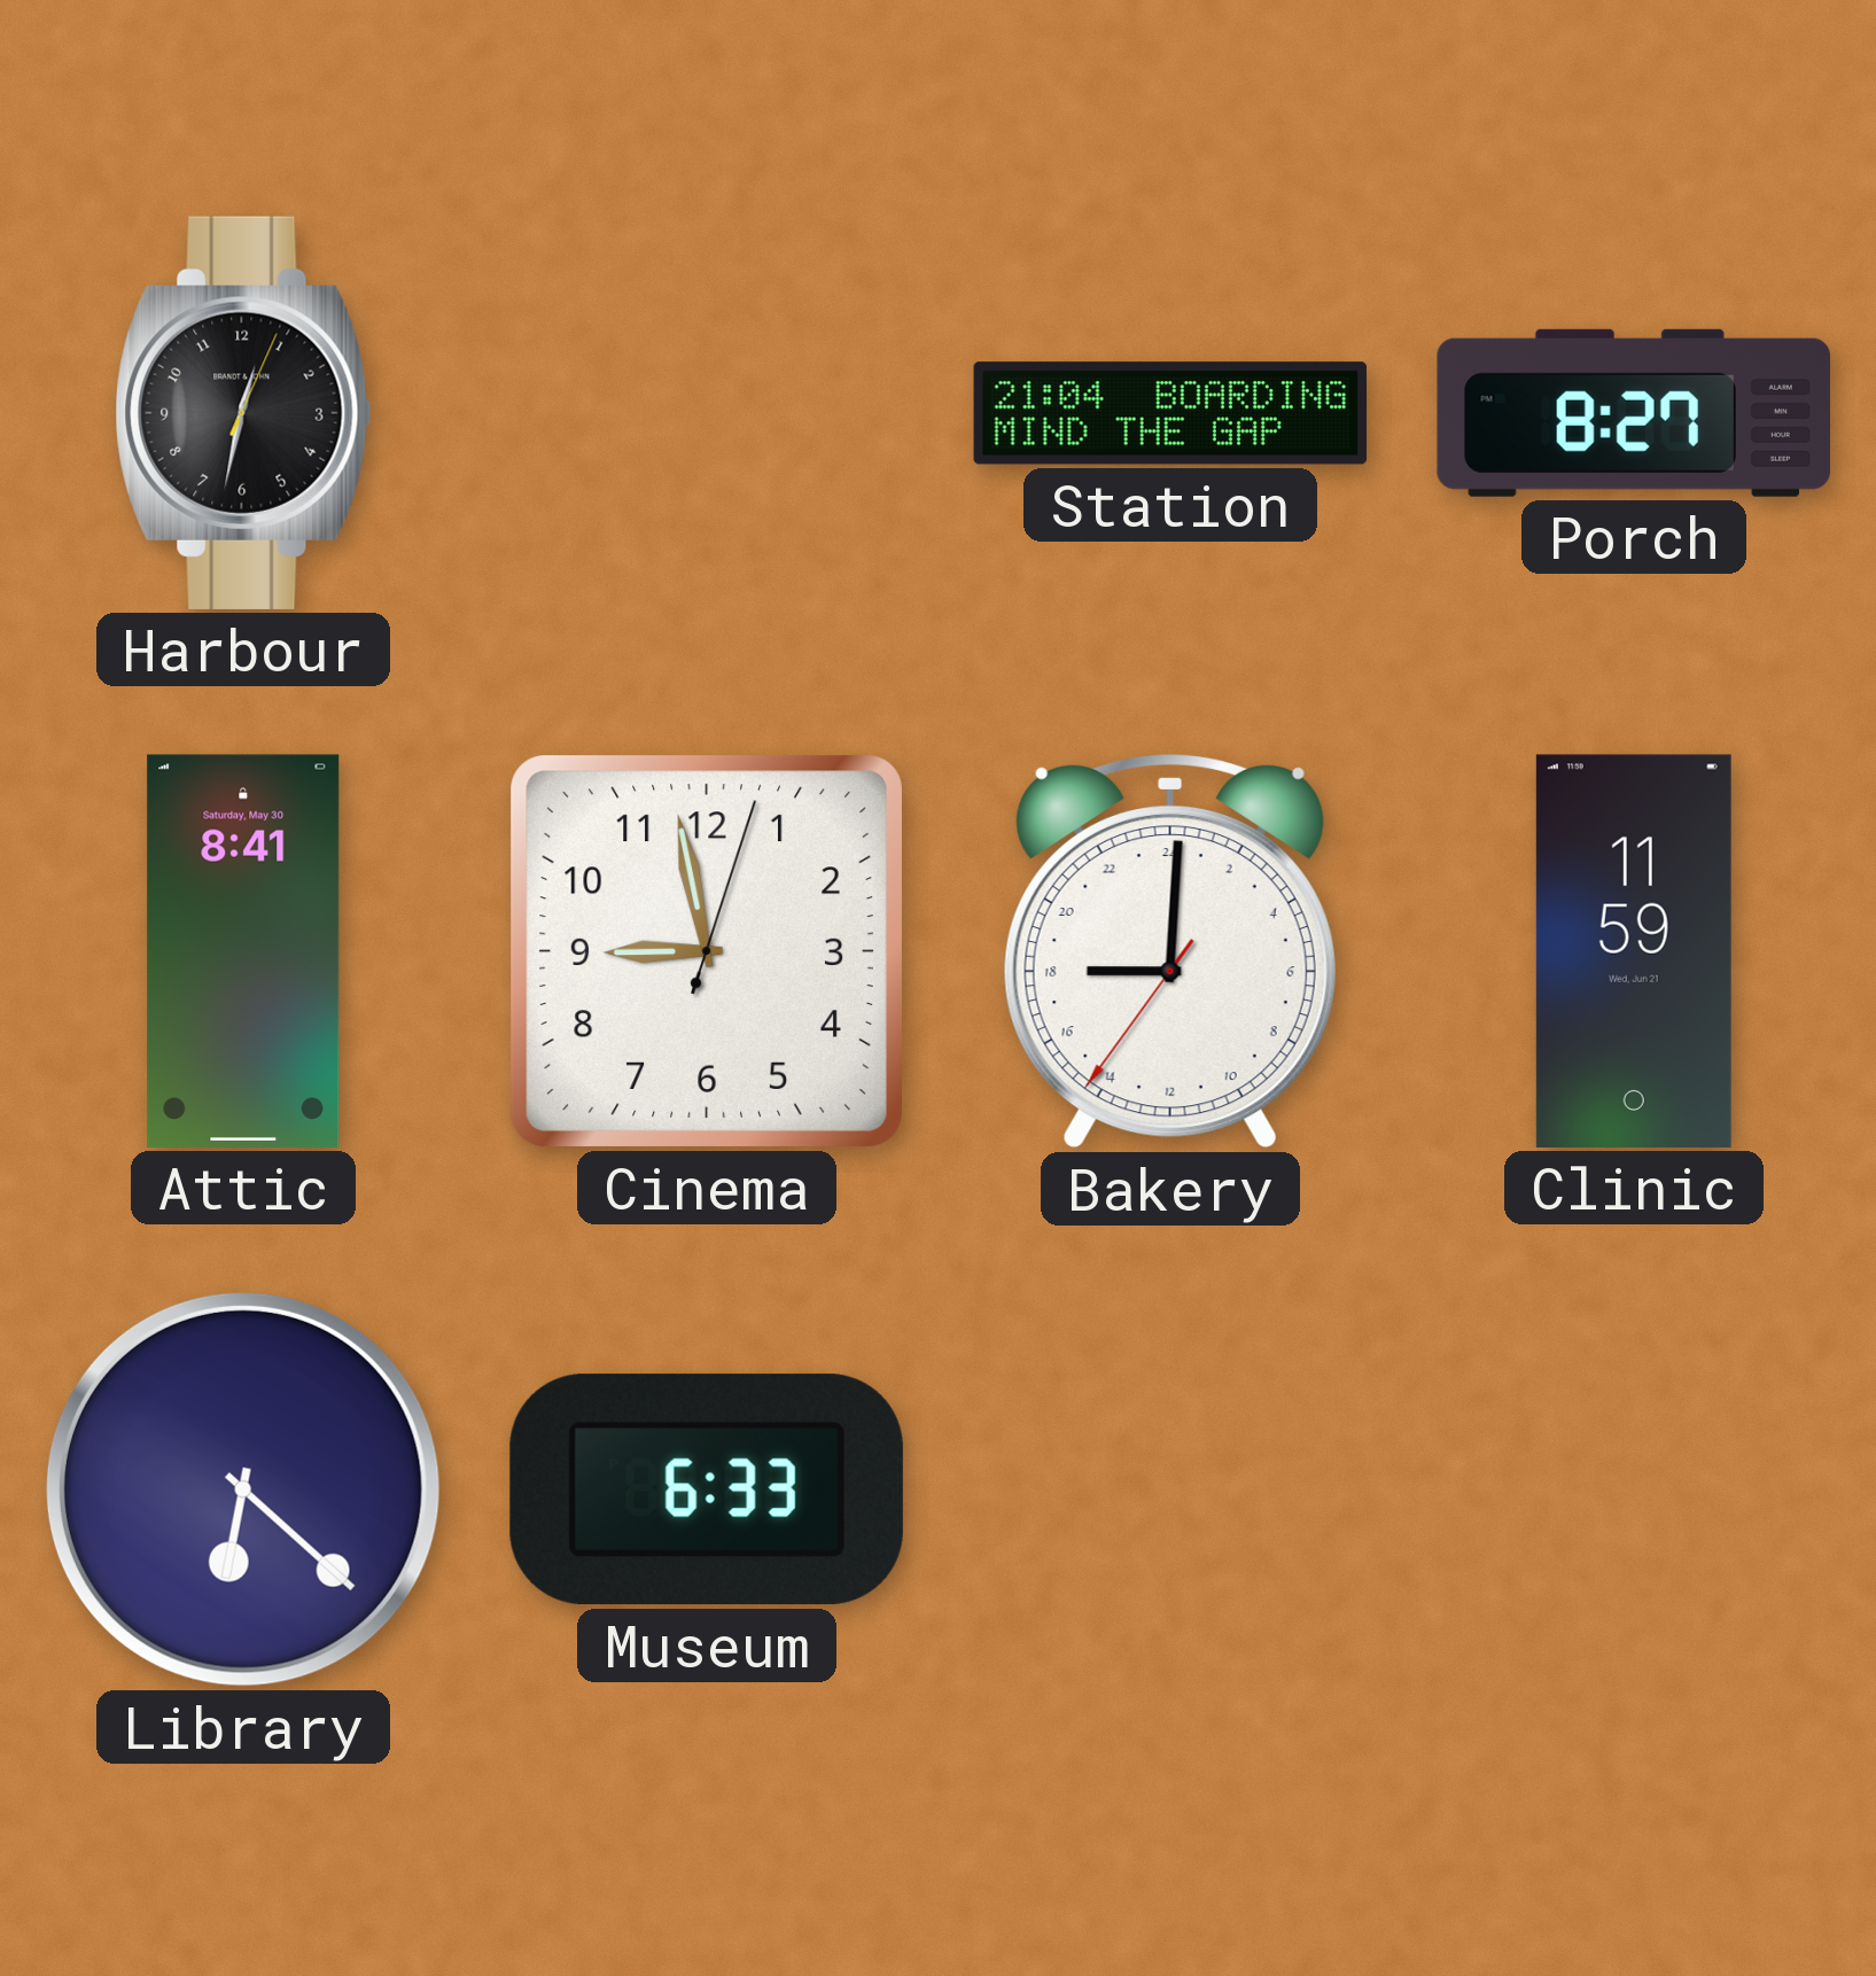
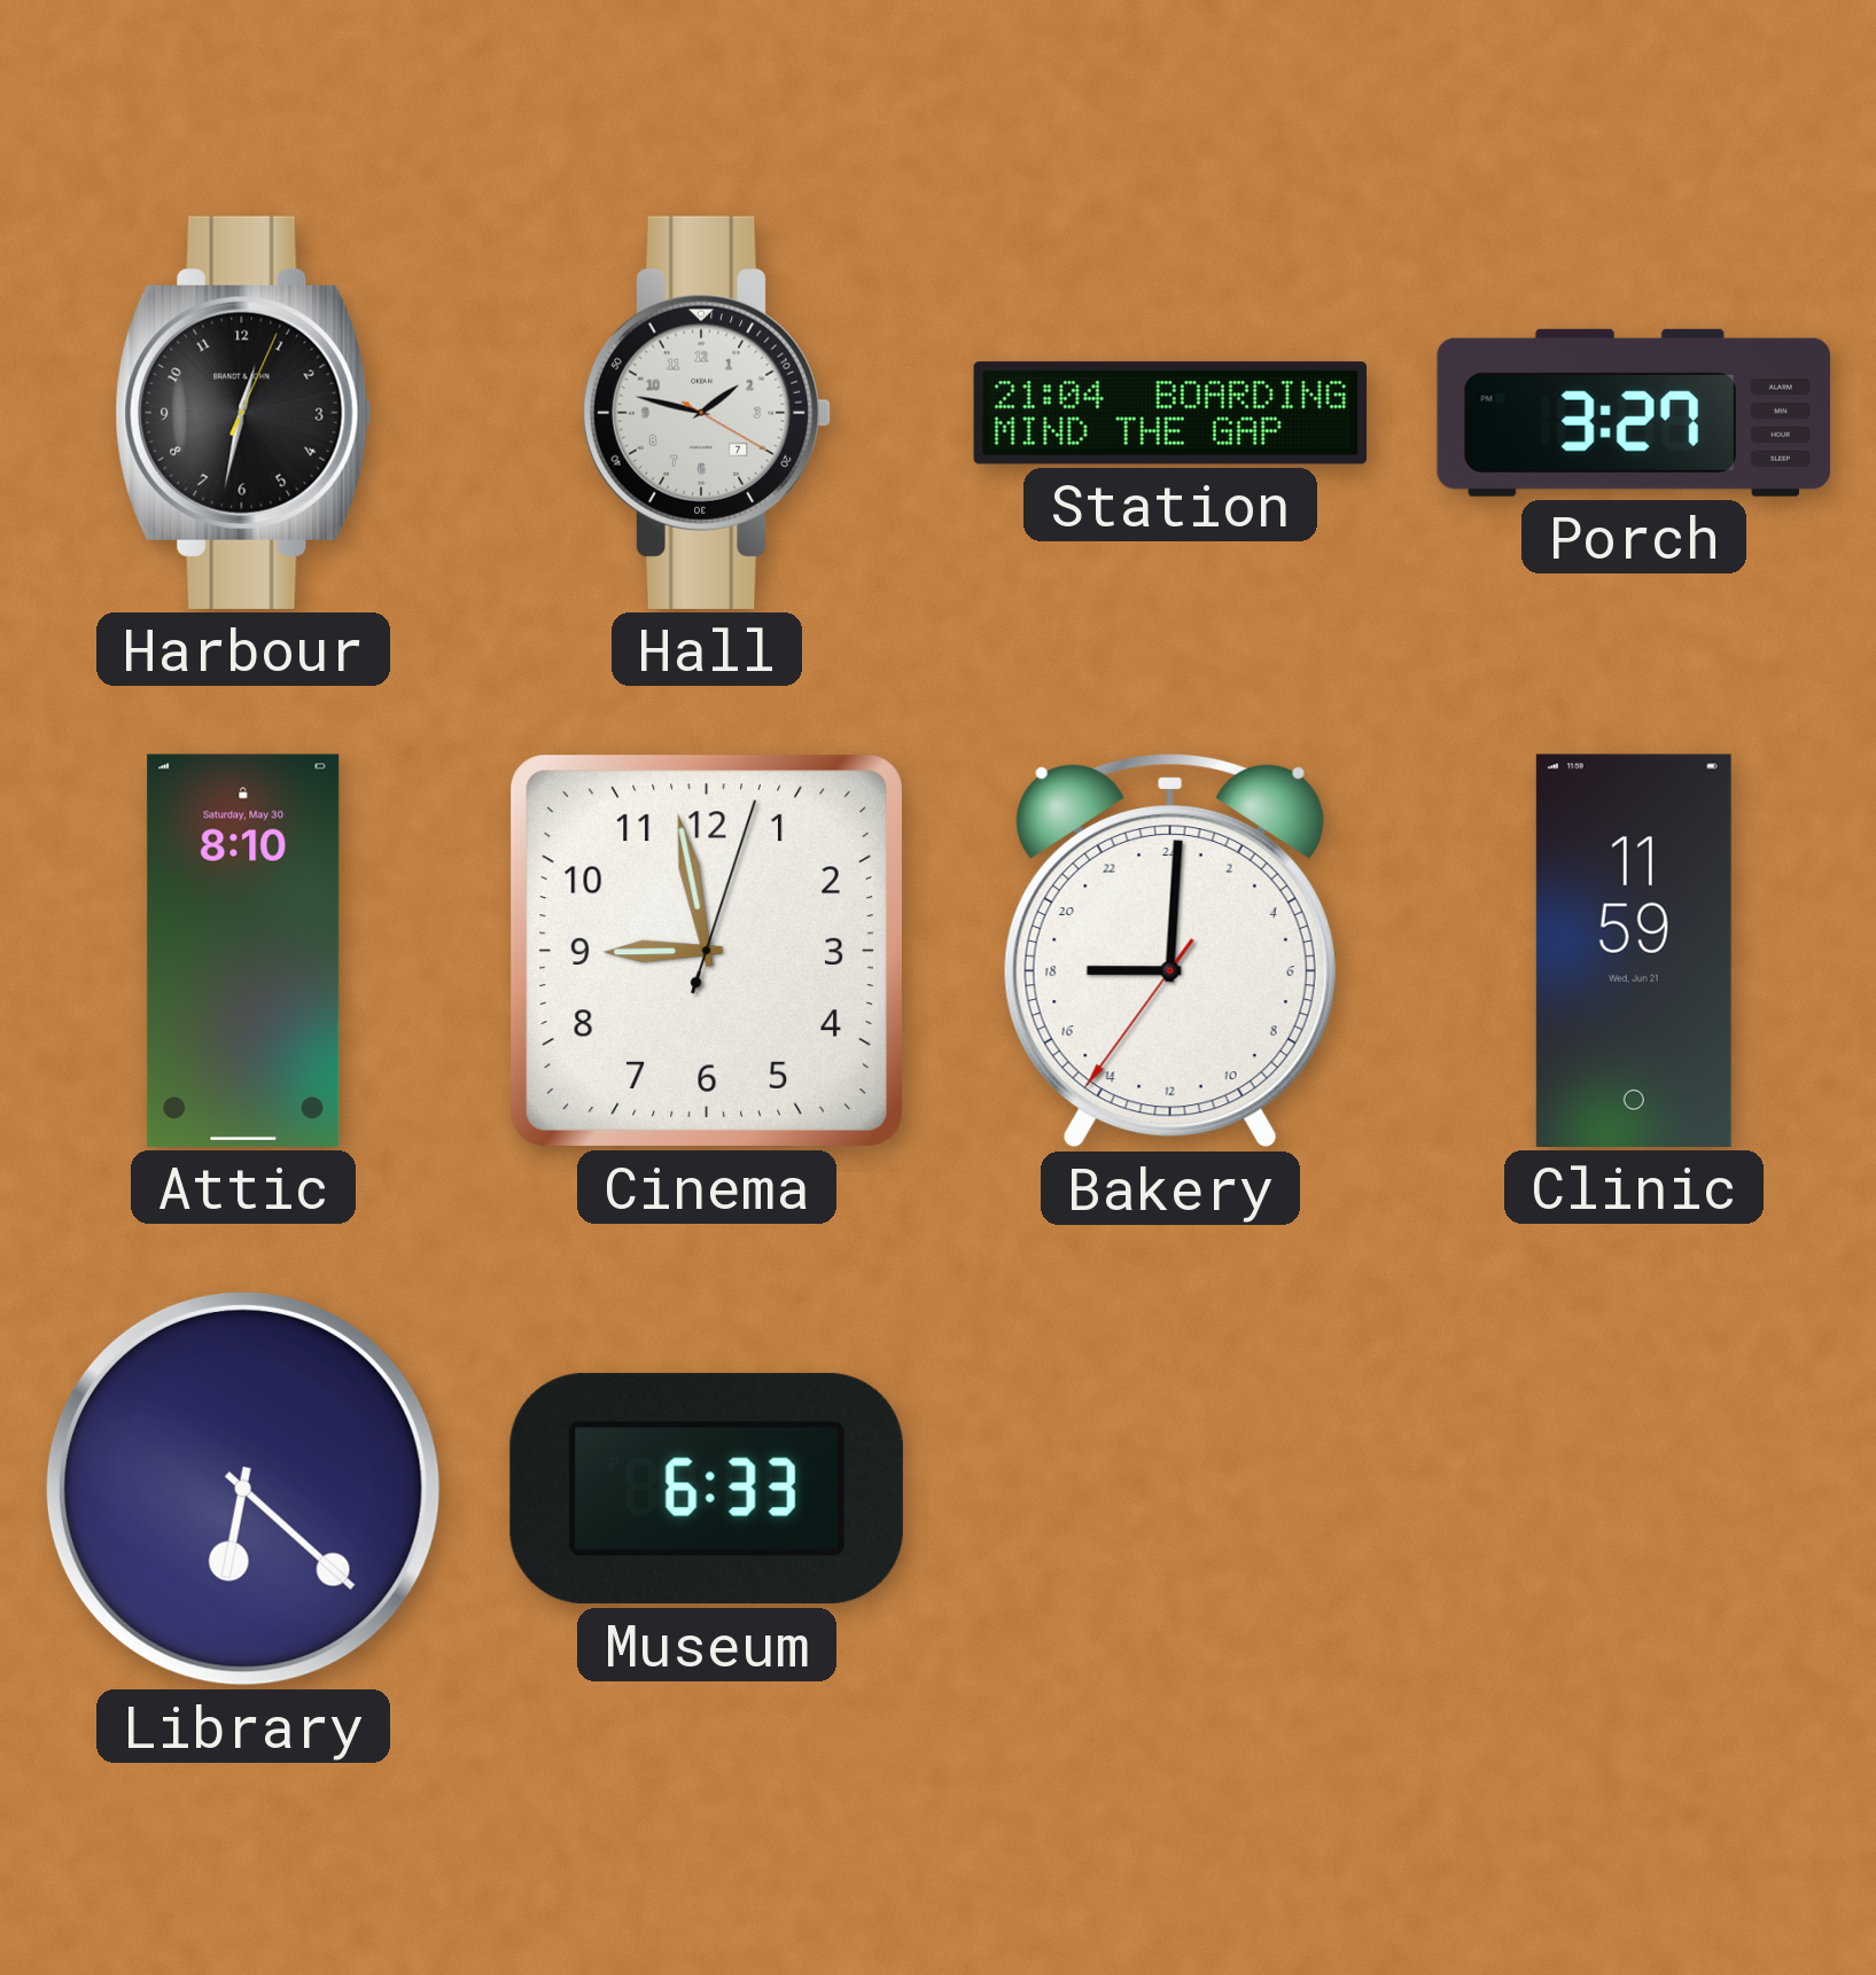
Hall: none -> 1:47 (707, 413)
Porch: 8:27 -> 3:27 (1634, 413)
Attic: 8:41 -> 8:10 (243, 951)
